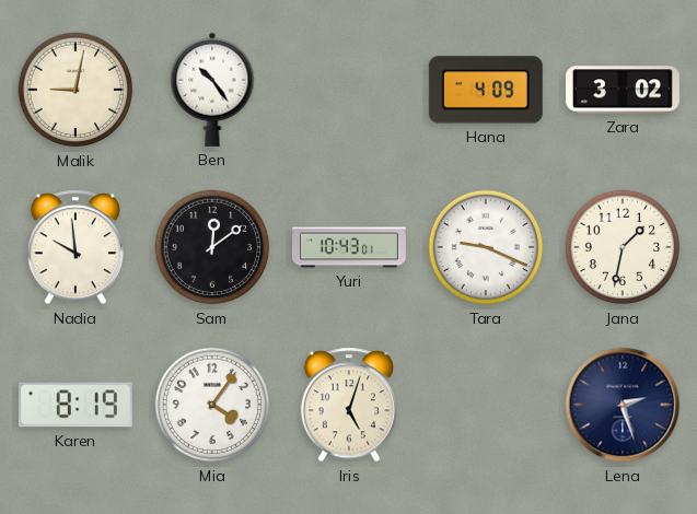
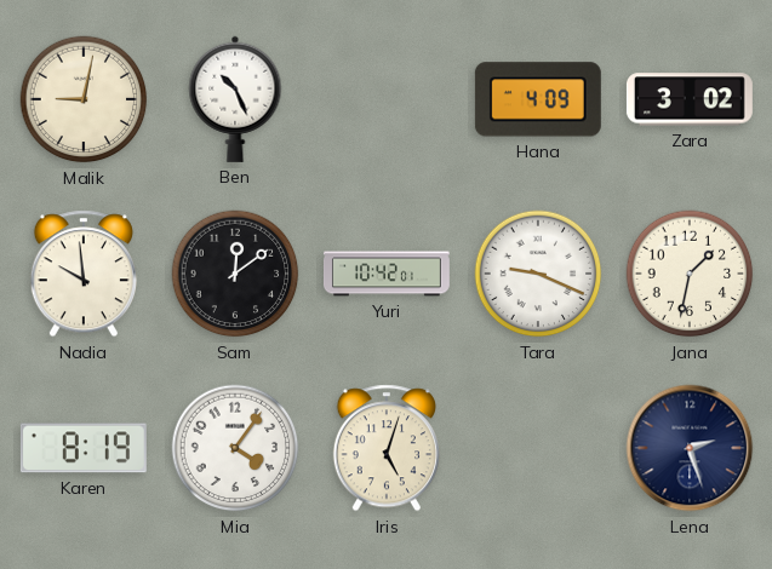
Ben: 10:24 -> 10:26 (235, 99)
Yuri: 10:43 -> 10:42 (387, 274)
